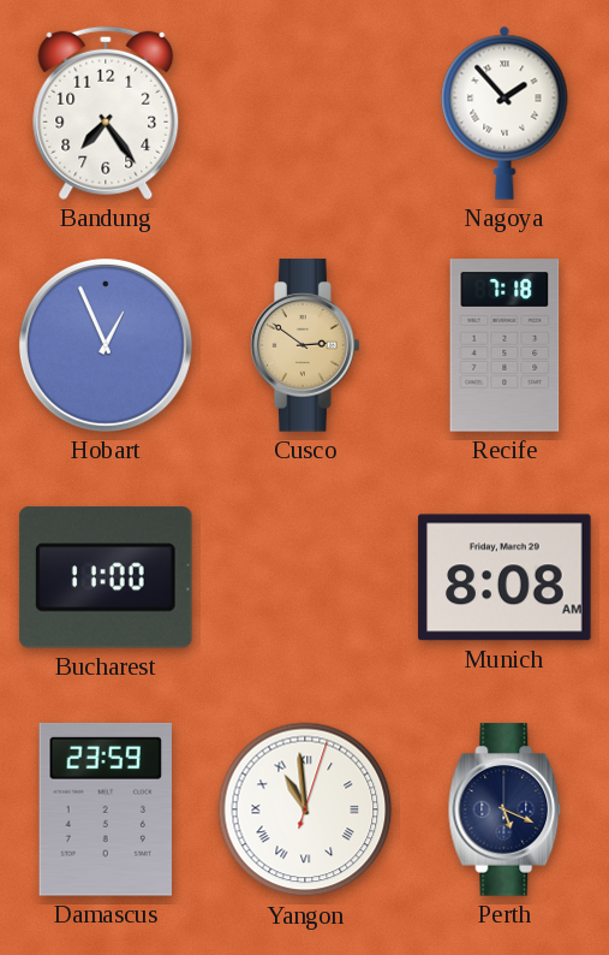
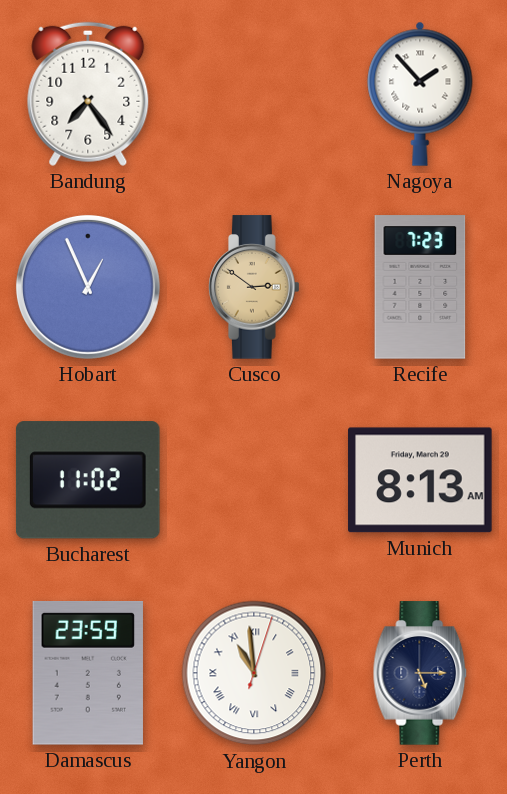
Recife: 7:18 -> 7:23 (420, 287)
Bucharest: 11:00 -> 11:02 (88, 480)
Munich: 8:08 -> 8:13 (420, 480)
Perth: 5:19 -> 5:15 (420, 673)
